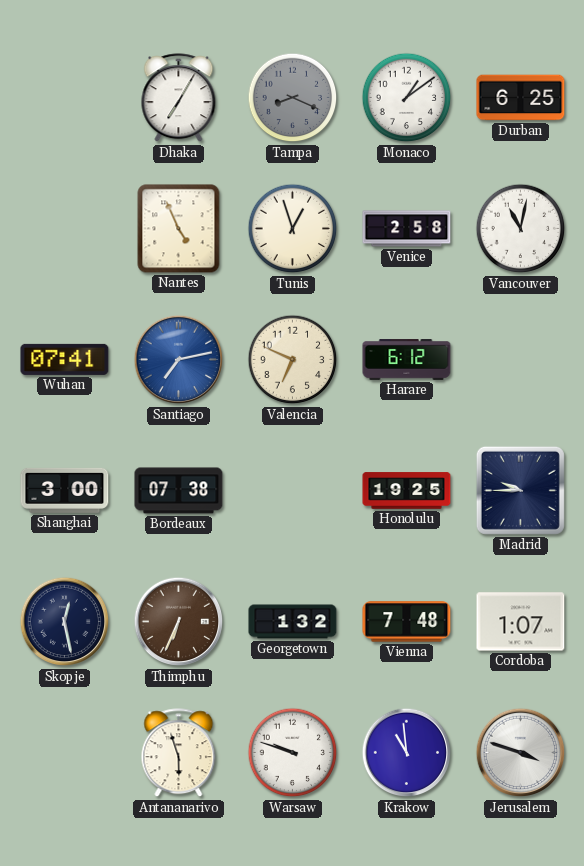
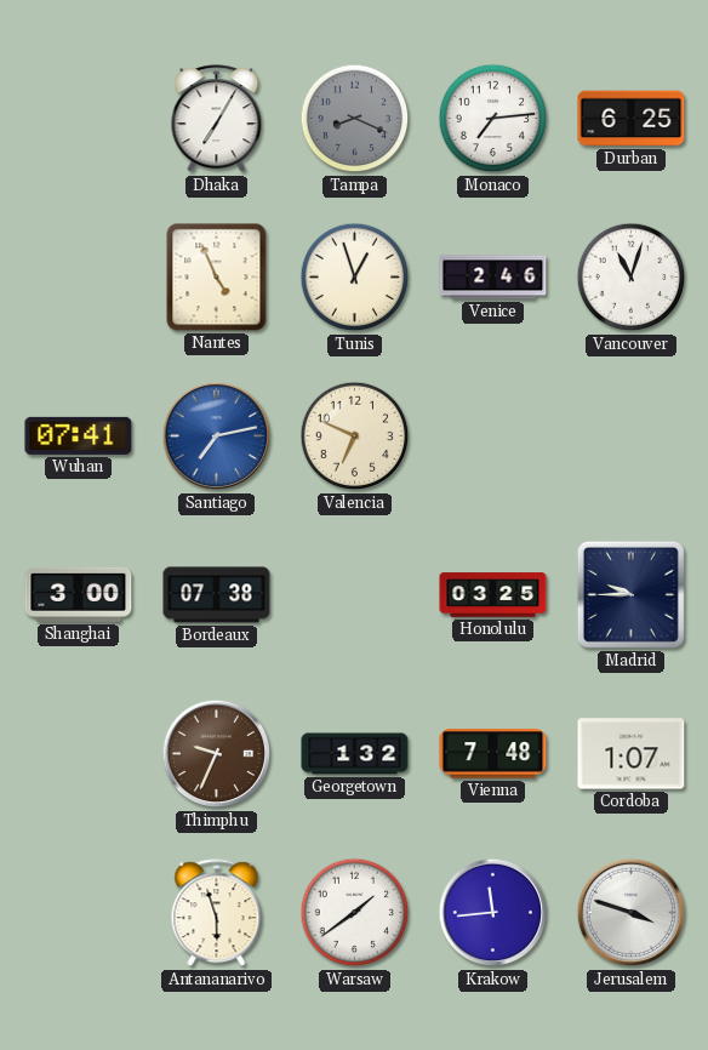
Monaco: 1:09 -> 7:14 (493, 119)
Venice: 2:58 -> 2:46 (493, 278)
Vancouver: 11:02 -> 11:03 (632, 278)
Harare: 6:12 -> none (407, 360)
Honolulu: 19:25 -> 03:25 (493, 595)
Skopje: 12:28 -> none (65, 622)
Thimphu: 6:34 -> 9:34 (217, 754)
Warsaw: 9:48 -> 1:39 (355, 913)
Krakow: 10:59 -> 11:44 (493, 913)
